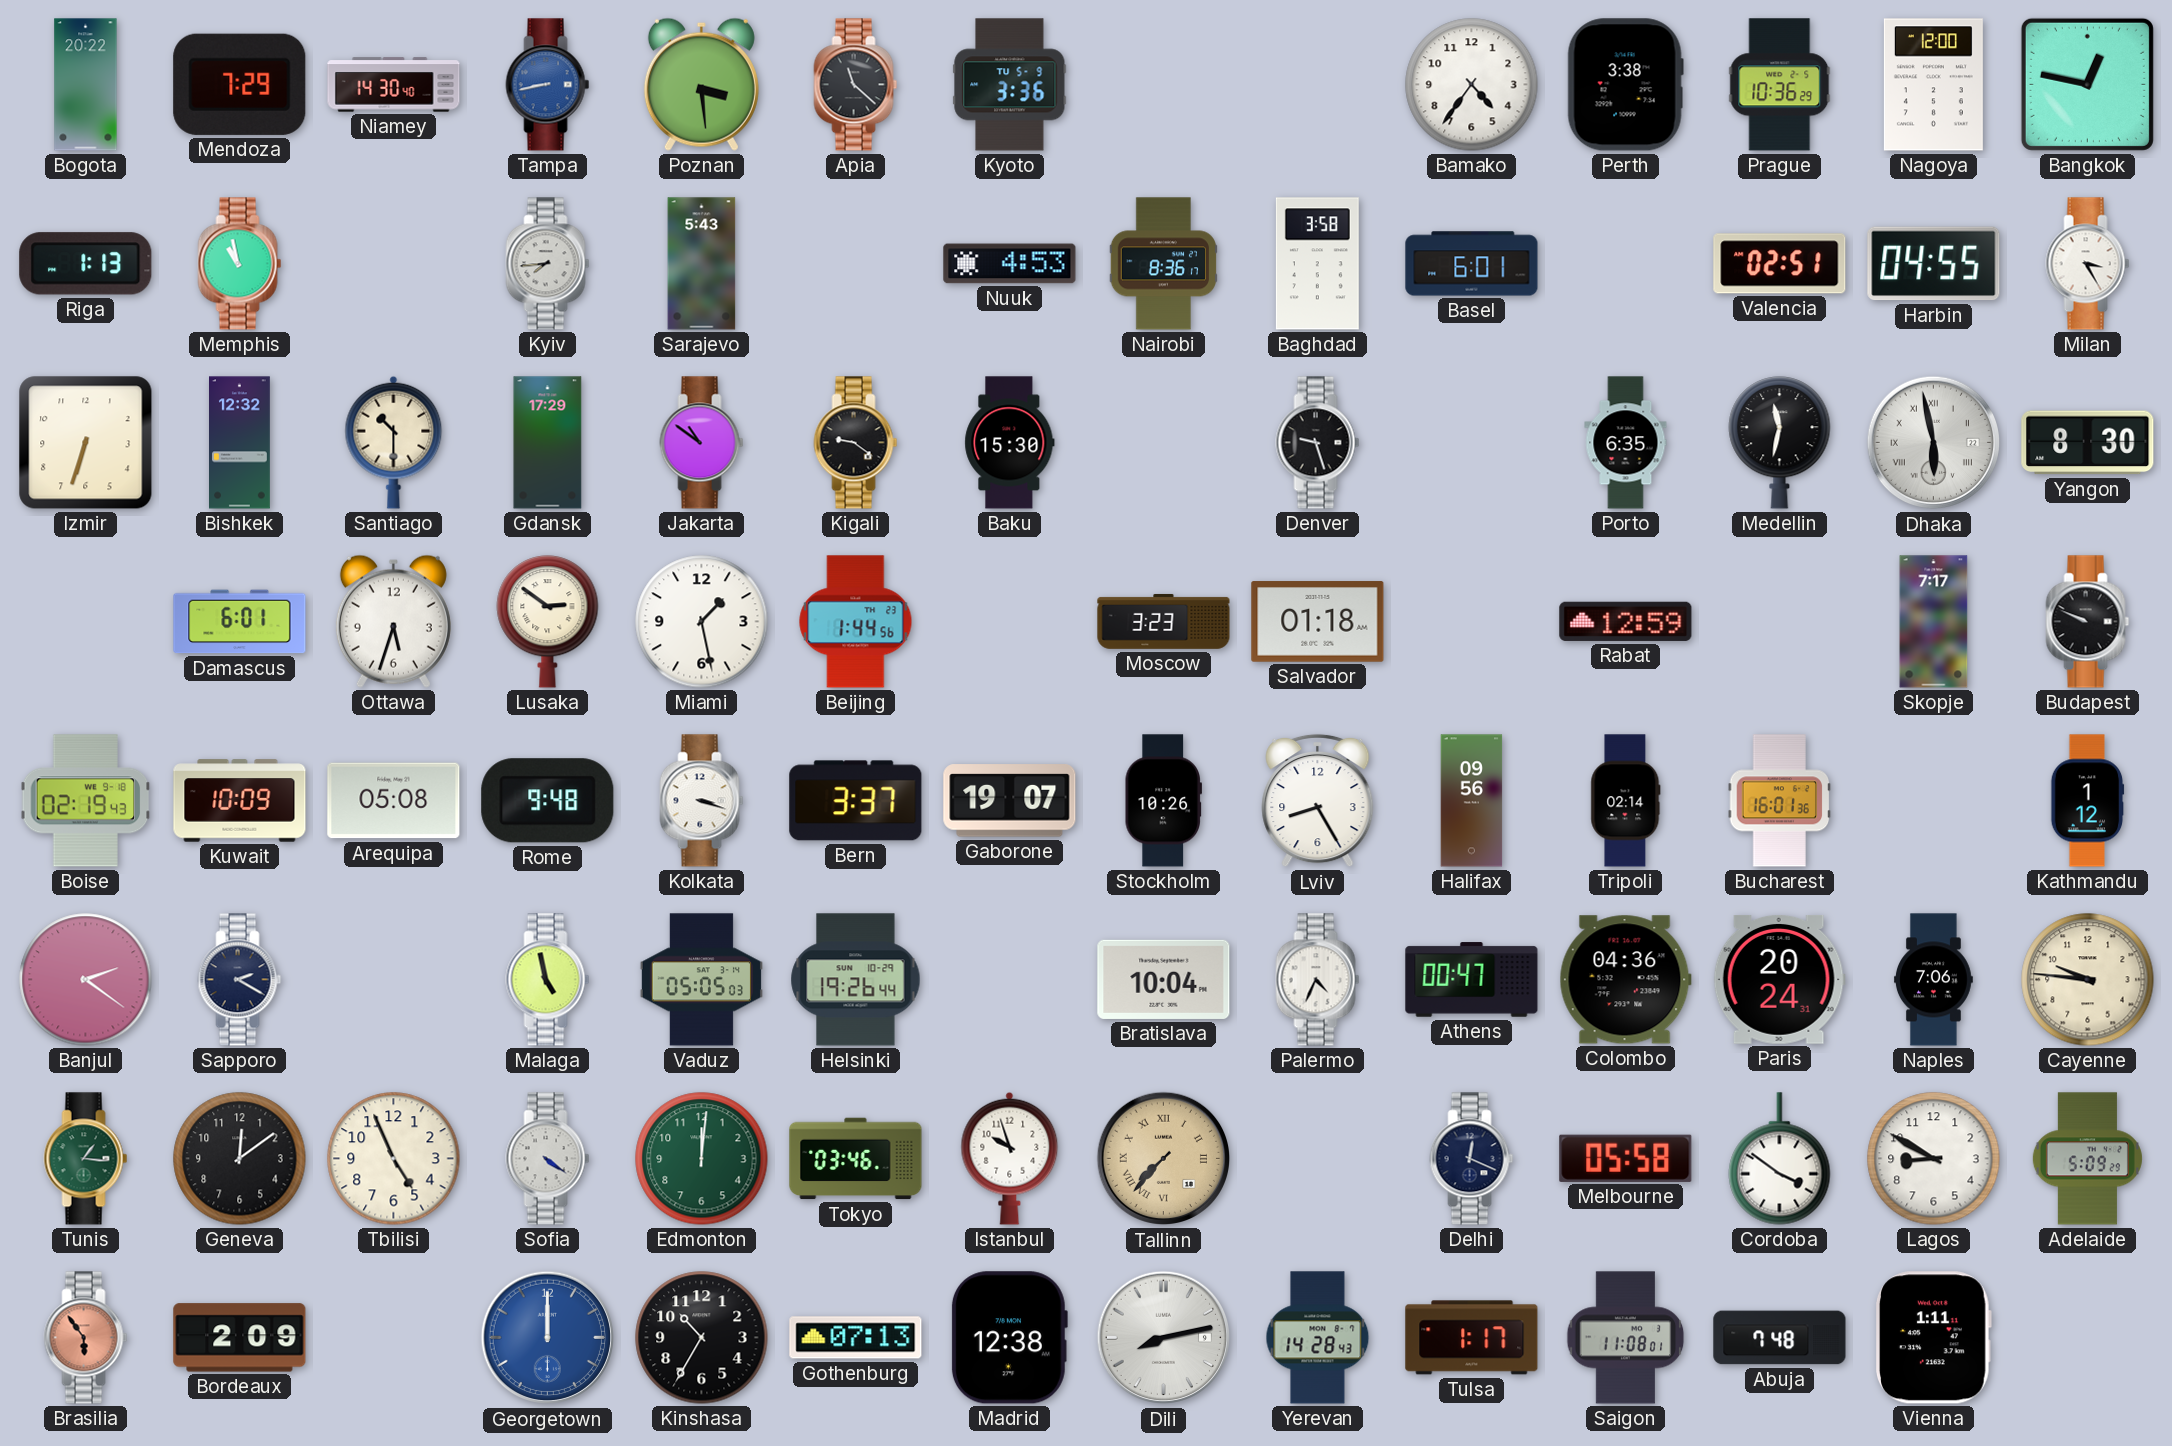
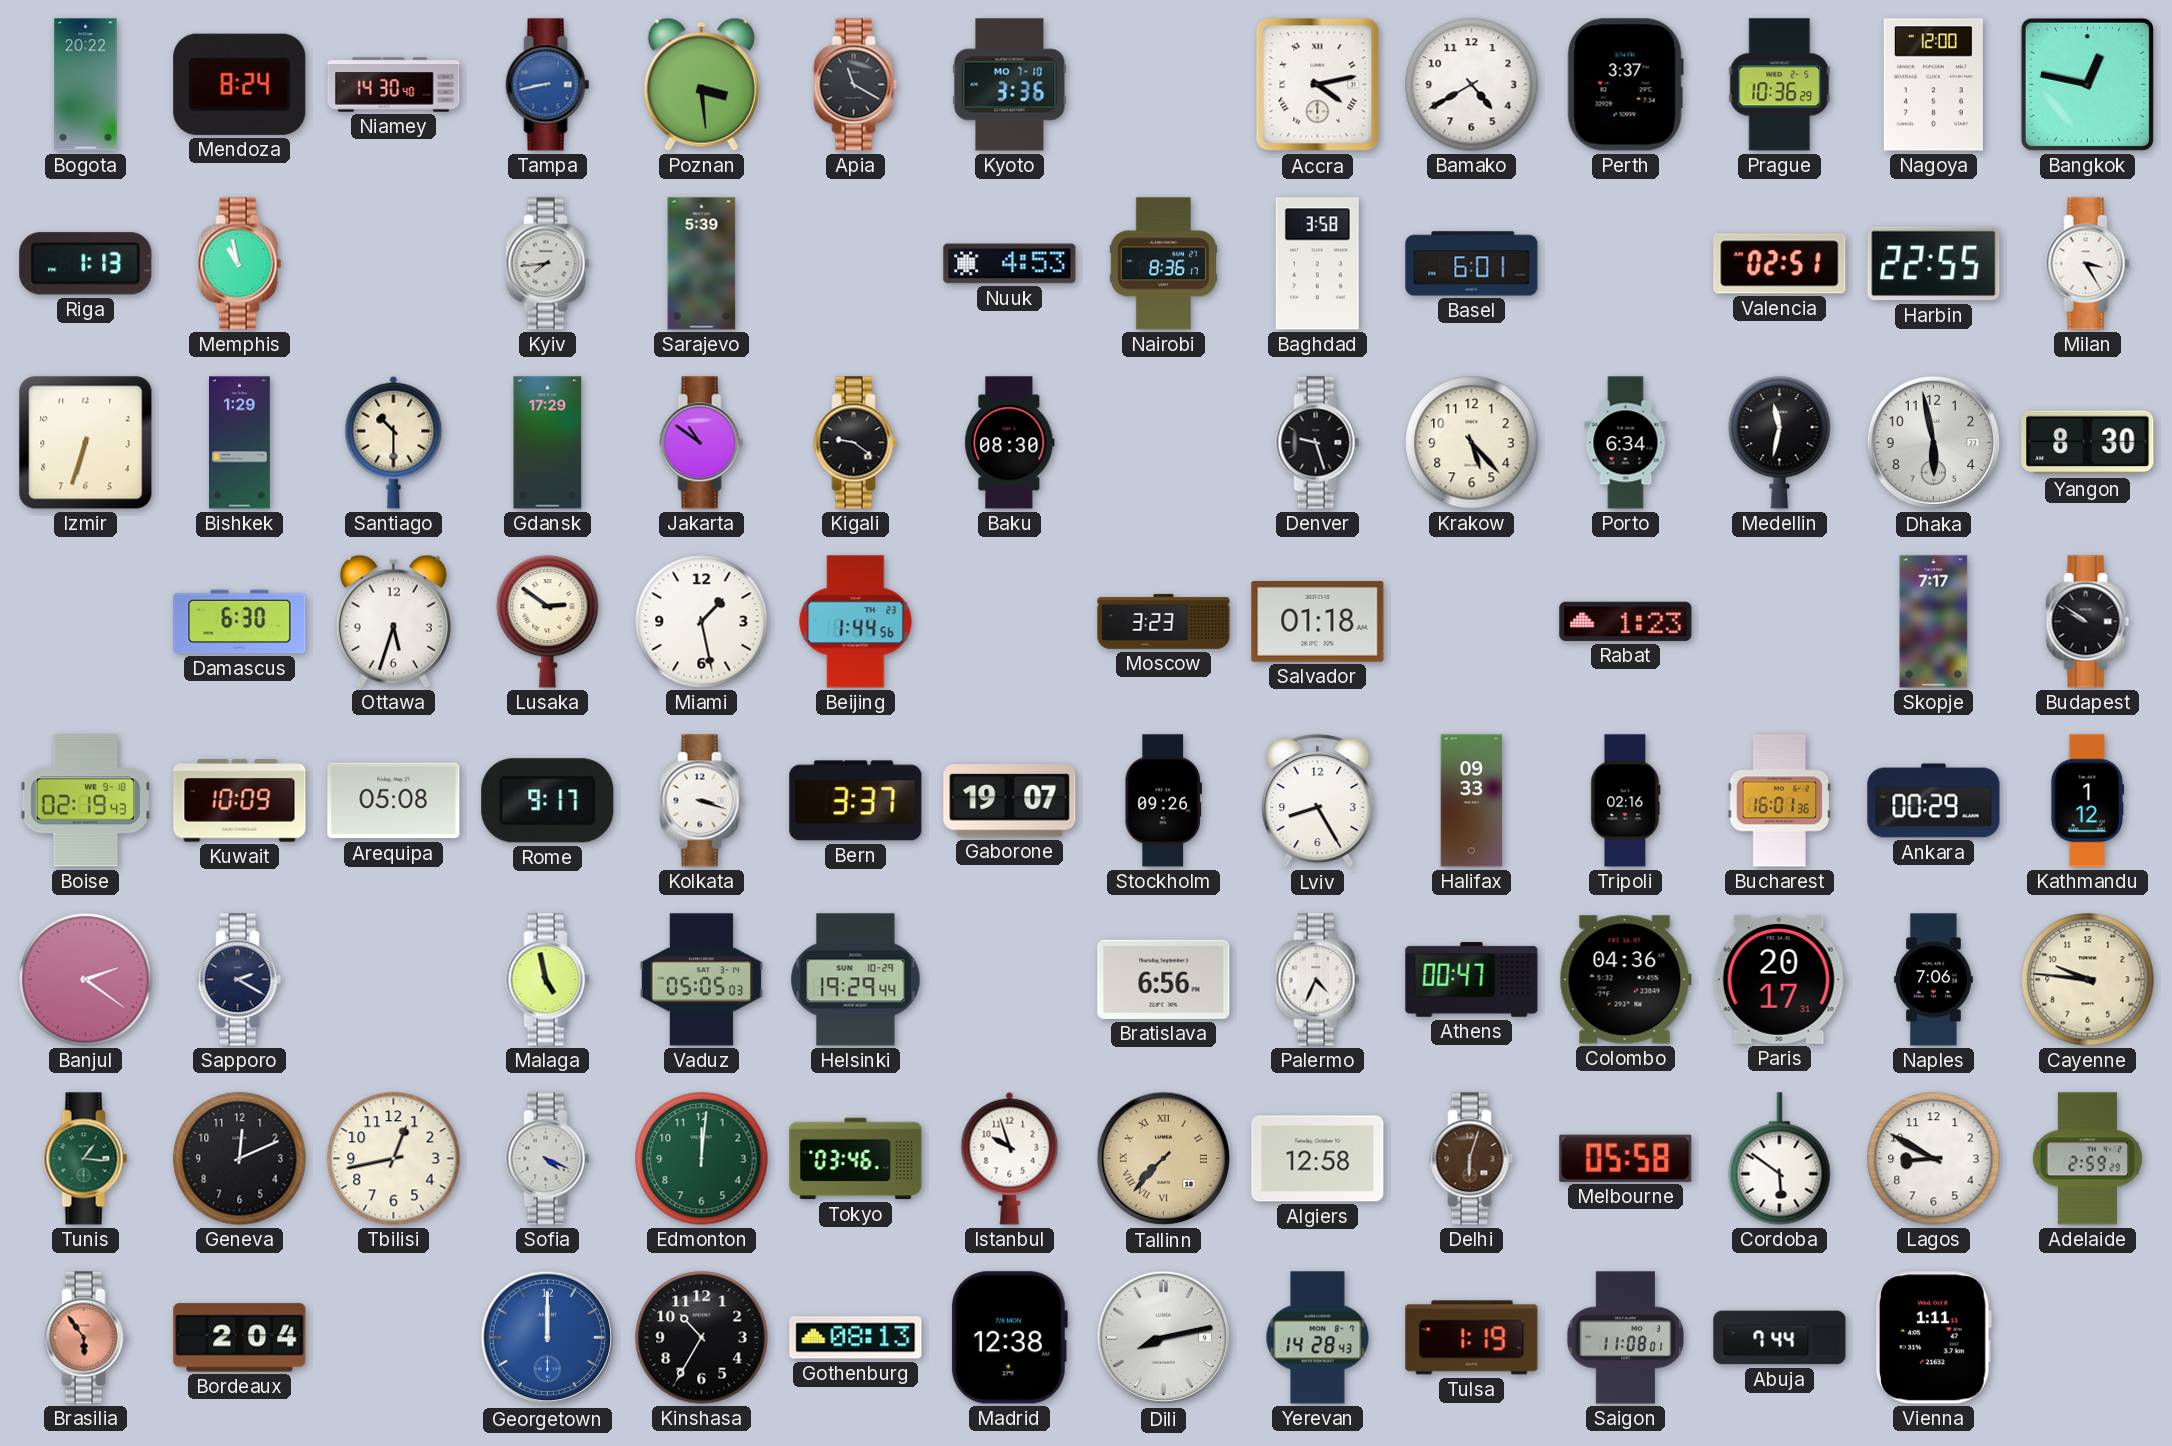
Mendoza: 7:29 -> 8:24 (240, 84)
Apia: 11:22 -> 11:20 (856, 85)
Kyoto date: TU 5-9 -> MO 7-10 (1010, 85)
Accra: none -> 4:13 (1318, 85)
Bamako: 4:36 -> 4:40 (1472, 85)
Perth: 3:38 -> 3:37 (1625, 85)
Sarajevo: 5:43 -> 5:39 (702, 264)
Harbin: 04:55 -> 22:55 (1934, 264)
Bishkek: 12:32 -> 1:29 (240, 443)
Baku: 15:30 -> 08:30 (1010, 443)
Krakow: none -> 5:23 (1472, 443)
Porto: 6:35 -> 6:34 (1626, 443)
Dhaka numerals: Roman -> Arabic (1933, 443)
Damascus: 6:01 -> 6:30 (240, 622)
Rabat: 12:59 -> 1:23 (1626, 621)
Budapest: 9:49 -> 9:51 (2088, 622)
Rome: 9:48 -> 9:17 (548, 801)
Stockholm: 10:26 -> 09:26 (1163, 801)
Halifax: 09:56 -> 09:33 (1472, 801)
Tripoli: 02:14 -> 02:16 (1626, 801)
Ankara: none -> 00:29 (1934, 801)
Helsinki: 19:26 -> 19:29 (856, 980)
Bratislava: 10:04 -> 6:56 (1164, 979)
Paris: 20:24 -> 20:17 (1779, 980)
Geneva: 12:09 -> 12:11 (240, 1159)
Tbilisi: 4:56 -> 12:43 (394, 1159)
Sofia: 4:21 -> 4:19 (548, 1159)
Algiers: none -> 12:58 (1318, 1159)
Delhi: 12:19 -> 6:03 (1472, 1159)
Delhi dial: navy -> brown (1472, 1159)
Cordoba: 3:51 -> 5:51 (1780, 1159)
Adelaide: 5:09 -> 2:59 (2087, 1159)
Bordeaux: 2:09 -> 2:04 (240, 1338)
Gothenburg: 07:13 -> 08:13 (856, 1338)
Tulsa: 1:17 -> 1:19 (1472, 1338)
Abuja: 7:48 -> 7:44 (1780, 1338)
